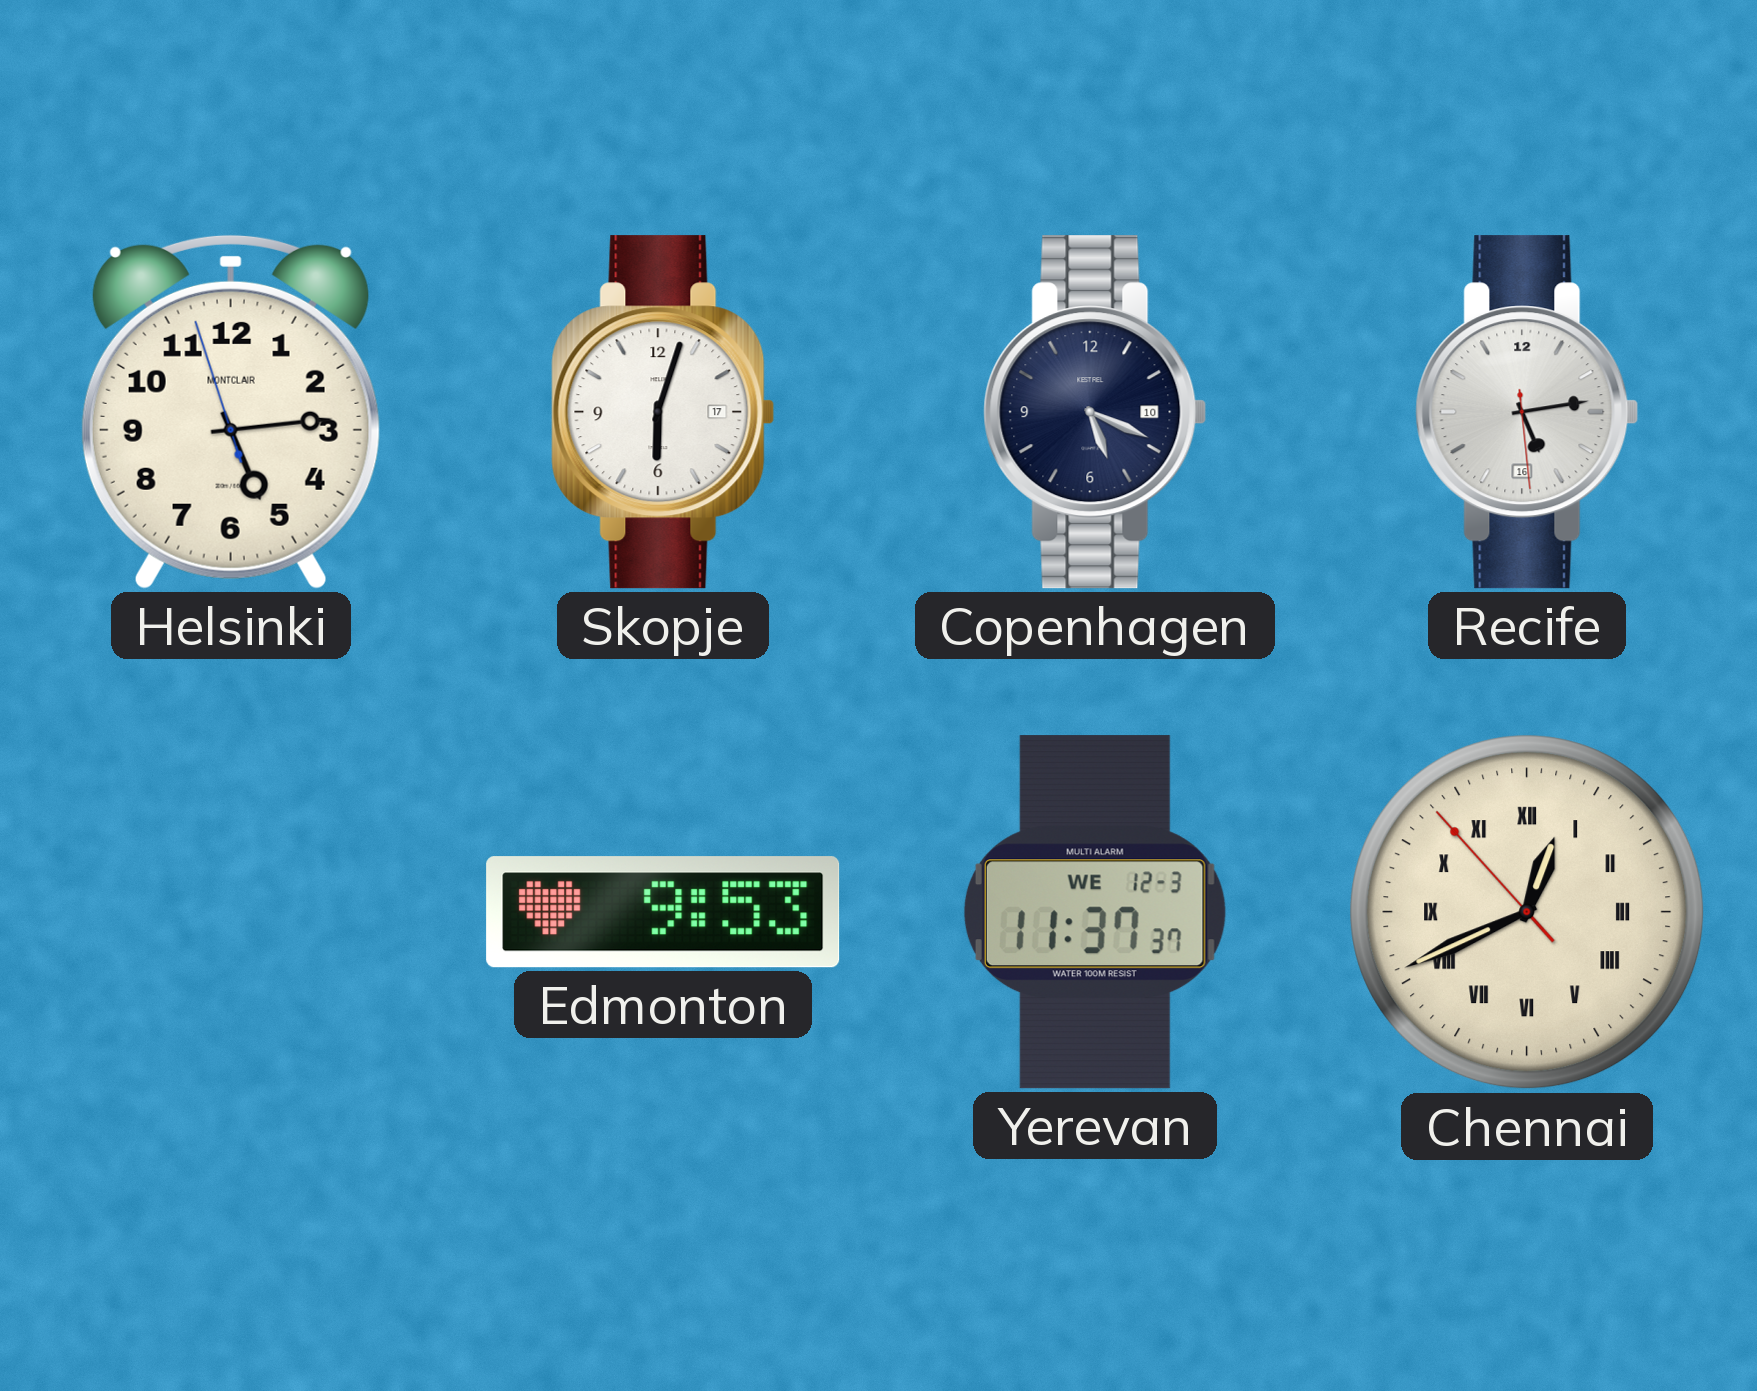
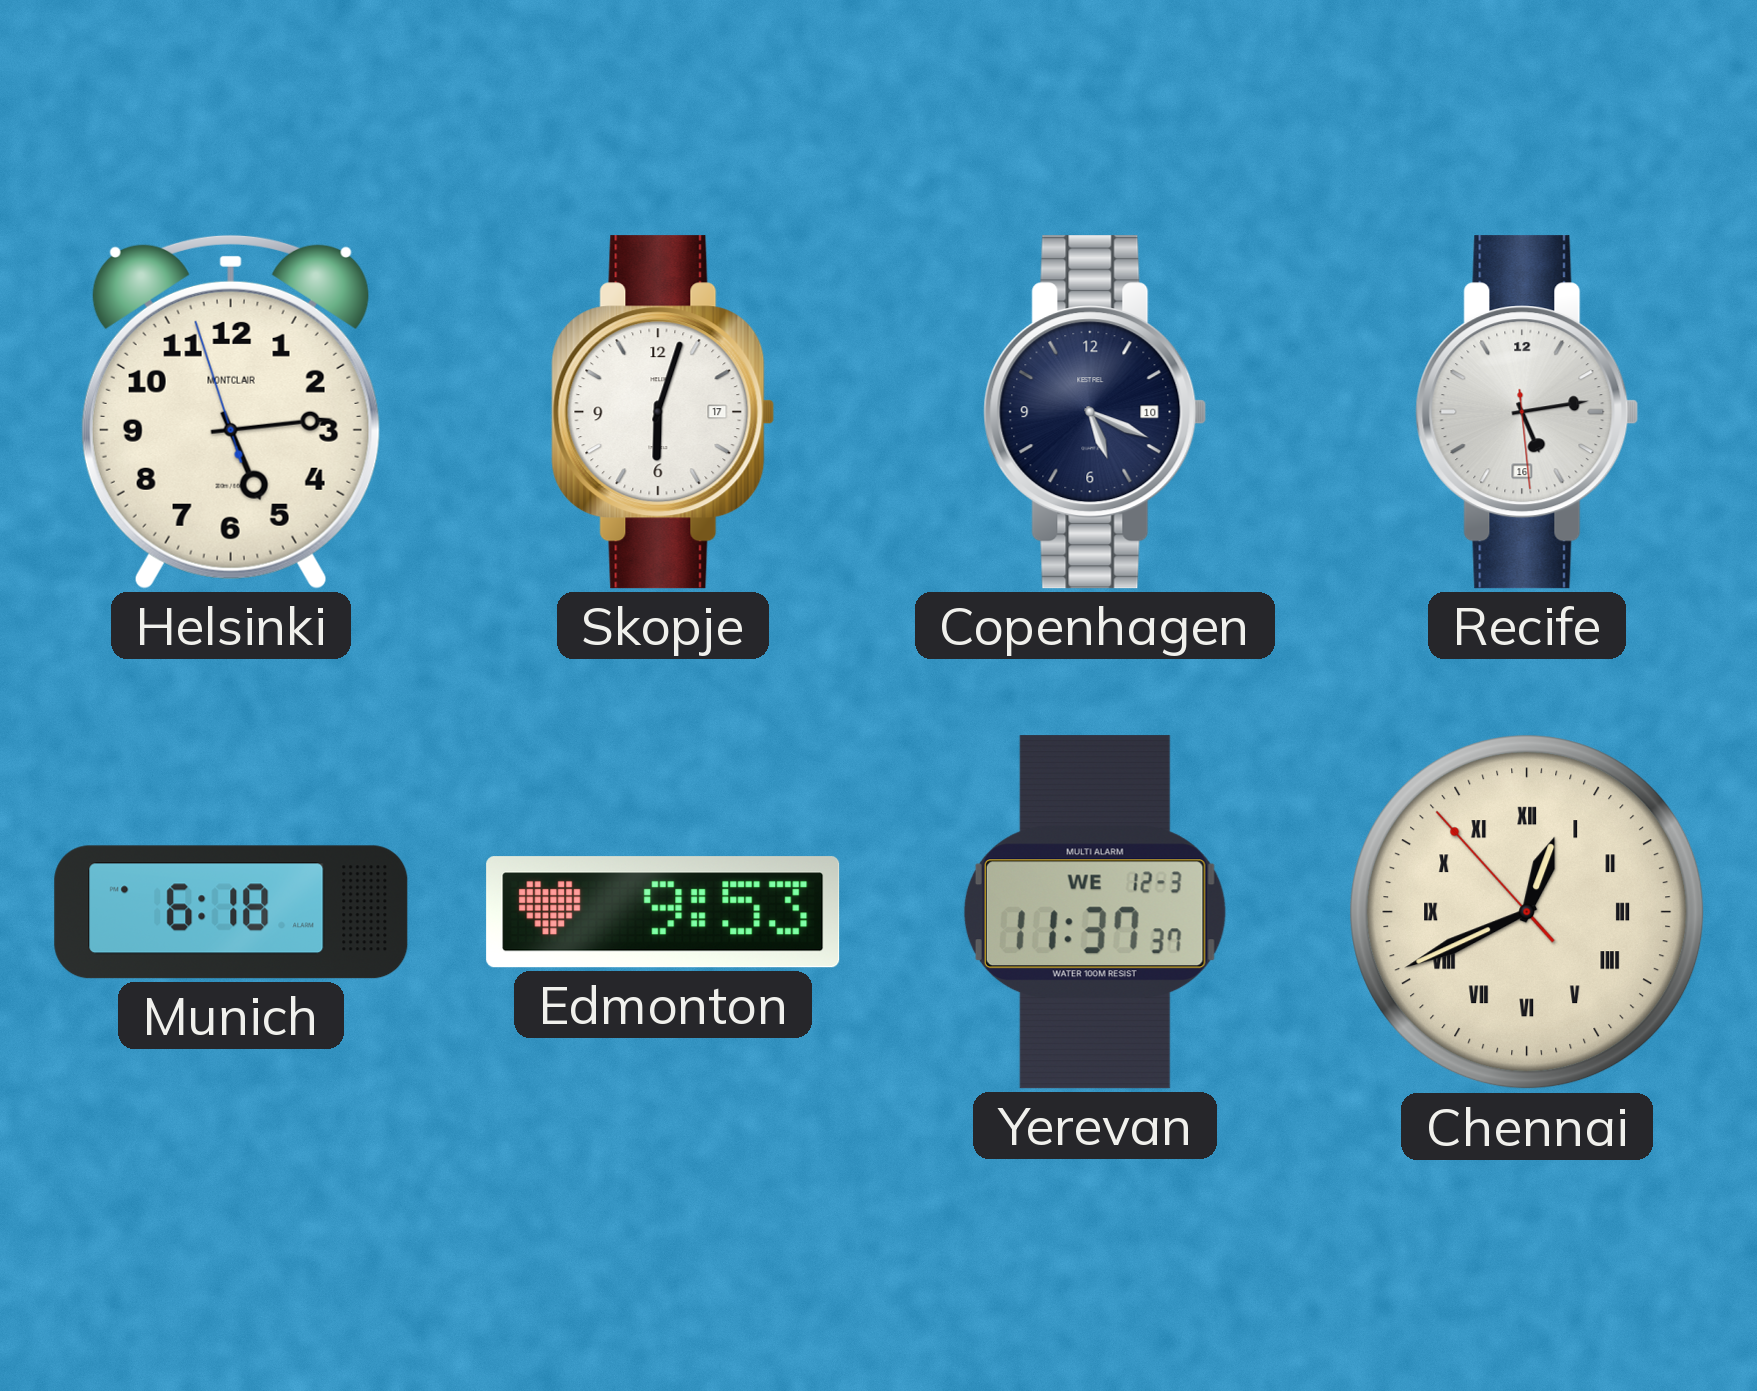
Munich: none -> 6:18 (231, 912)
